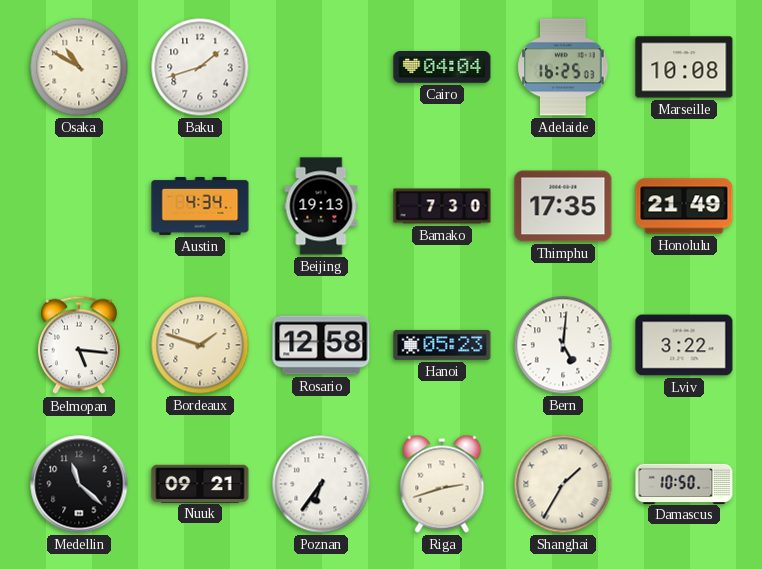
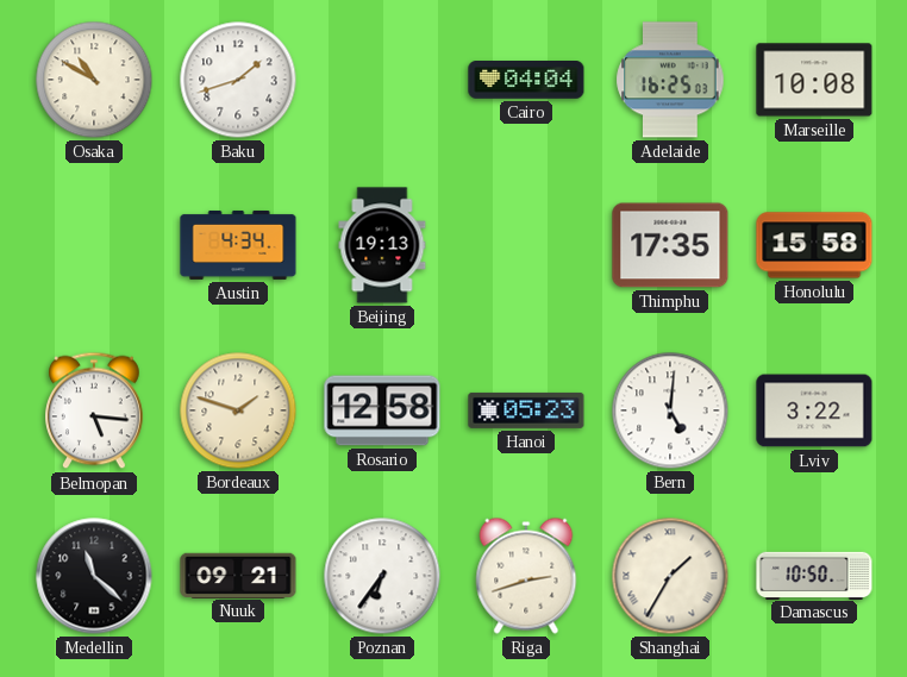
Bamako: 7:30 -> none (442, 206)
Honolulu: 21:49 -> 15:58 (814, 245)
